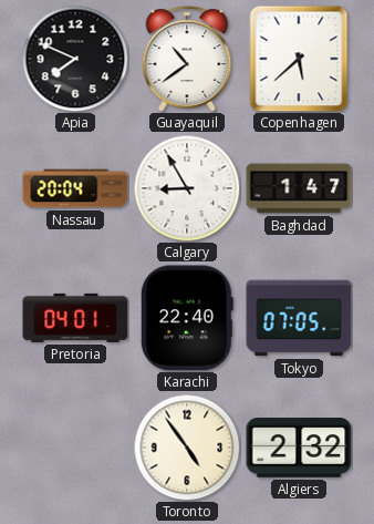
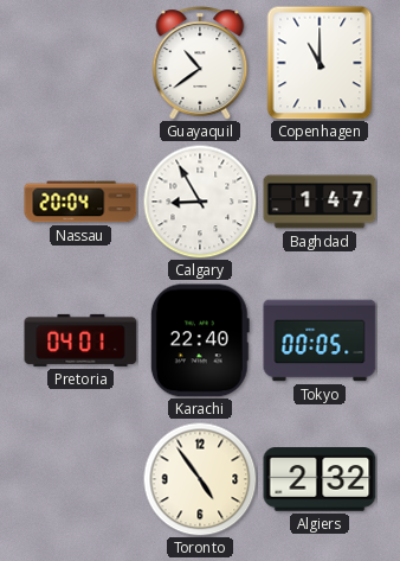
Apia: 7:49 -> none (75, 59)
Copenhagen: 5:38 -> 11:00 (320, 63)
Tokyo: 07:05 -> 00:05 (320, 340)
